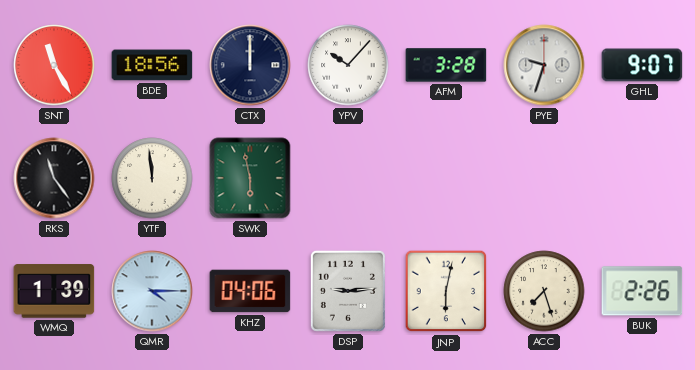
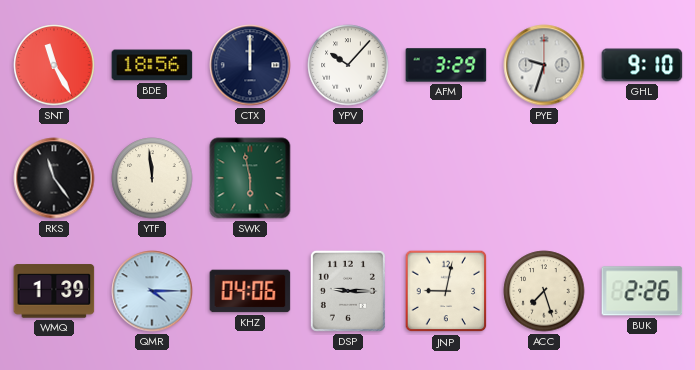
AFM: 3:28 -> 3:29 (446, 65)
GHL: 9:07 -> 9:10 (642, 65)
DSP: 9:14 -> 9:15 (348, 291)
JNP: 6:02 -> 9:02 (446, 291)
